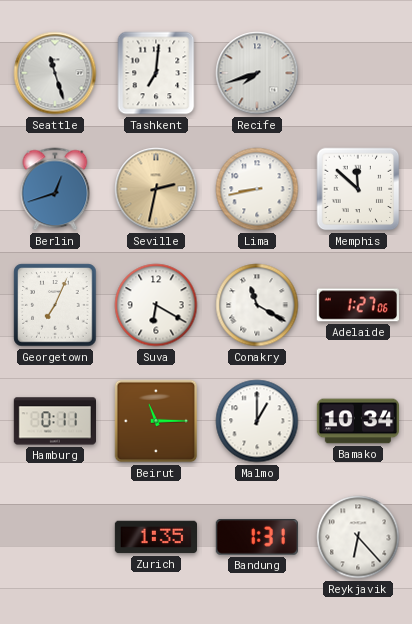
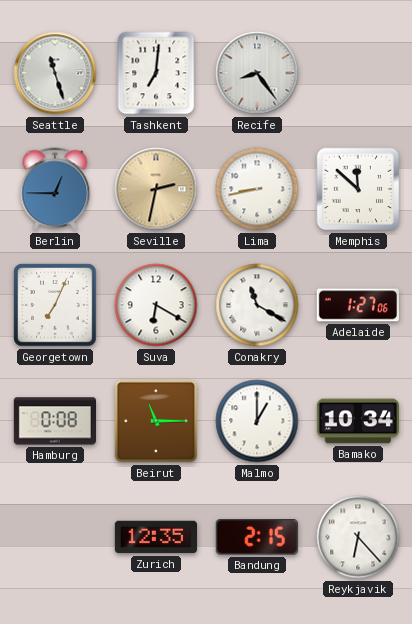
Recife: 7:42 -> 8:24 (257, 73)
Berlin: 12:42 -> 12:45 (55, 189)
Hamburg: 0:11 -> 0:08 (54, 421)
Zurich: 1:35 -> 12:35 (155, 537)
Bandung: 1:31 -> 2:15 (257, 538)
